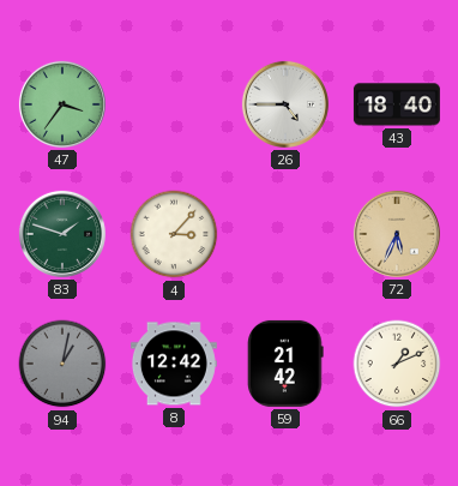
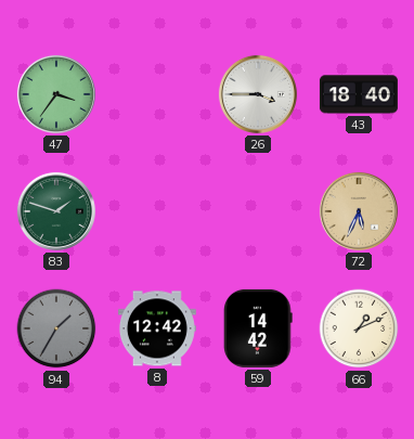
26: 4:45 -> 3:45 (258, 94)
4: 3:07 -> none (174, 234)
94: 1:02 -> 1:35 (56, 328)
59: 21:42 -> 14:42 (258, 328)
